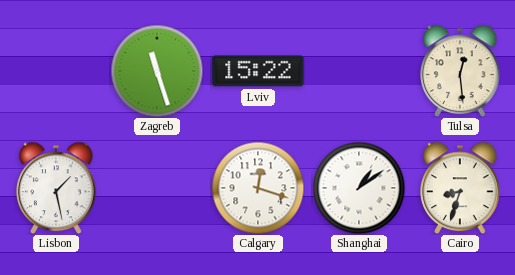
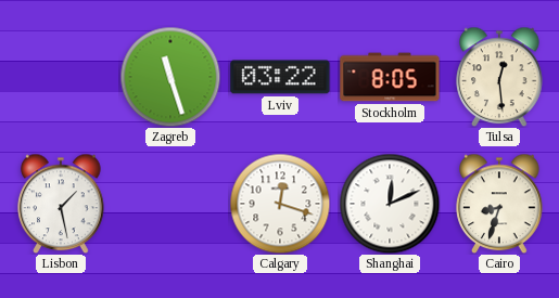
Lviv: 15:22 -> 03:22 (280, 77)
Stockholm: none -> 8:05 (390, 77)
Shanghai: 1:09 -> 12:11 (390, 204)
